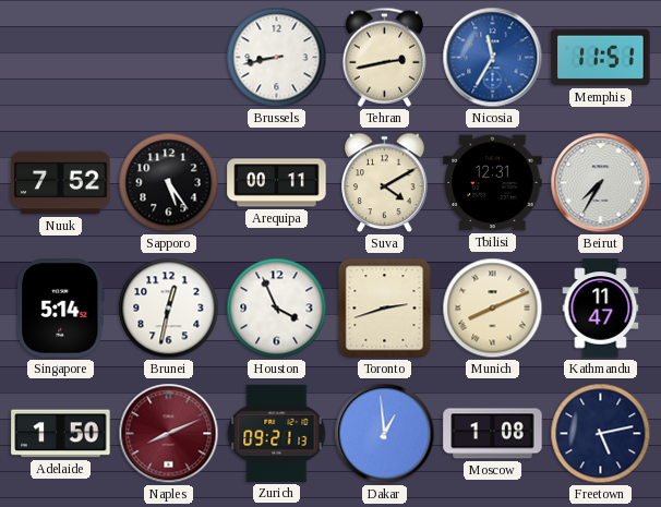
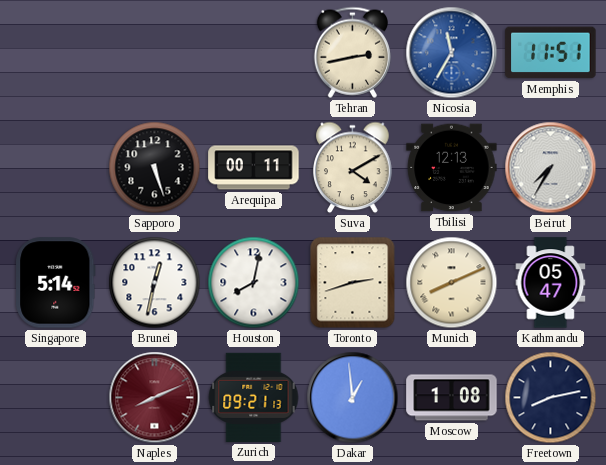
Brussels: 8:43 -> none (277, 58)
Nuuk: 7:52 -> none (61, 183)
Sapporo: 5:24 -> 5:27 (155, 168)
Tbilisi: 12:31 -> 12:13 (452, 168)
Houston: 3:56 -> 8:02 (254, 283)
Kathmandu: 11:47 -> 05:47 (551, 283)
Adelaide: 1:50 -> none (61, 434)
Freetown: 5:13 -> 8:13 (551, 398)
